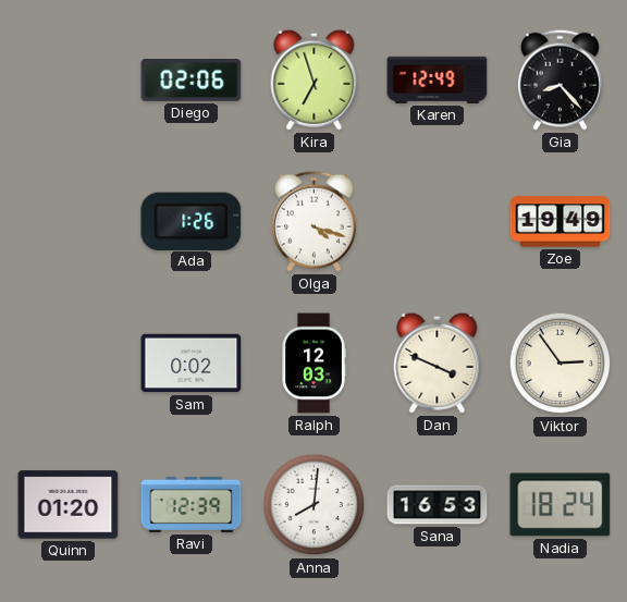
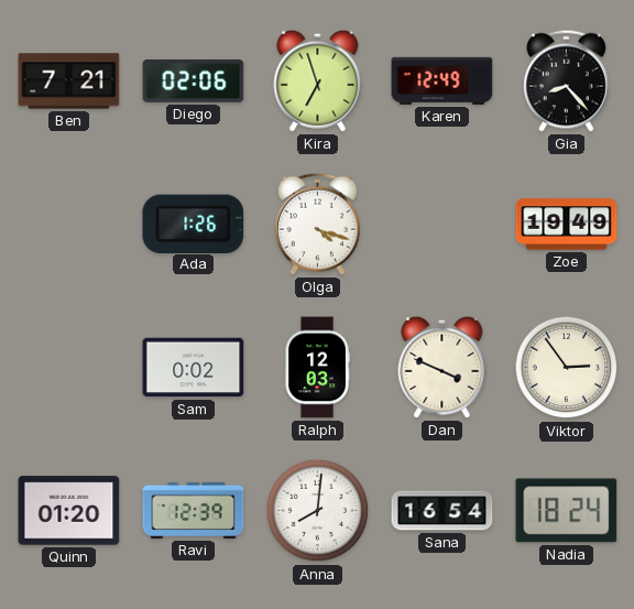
Ben: none -> 7:21 (69, 81)
Sana: 16:53 -> 16:54 (442, 511)
